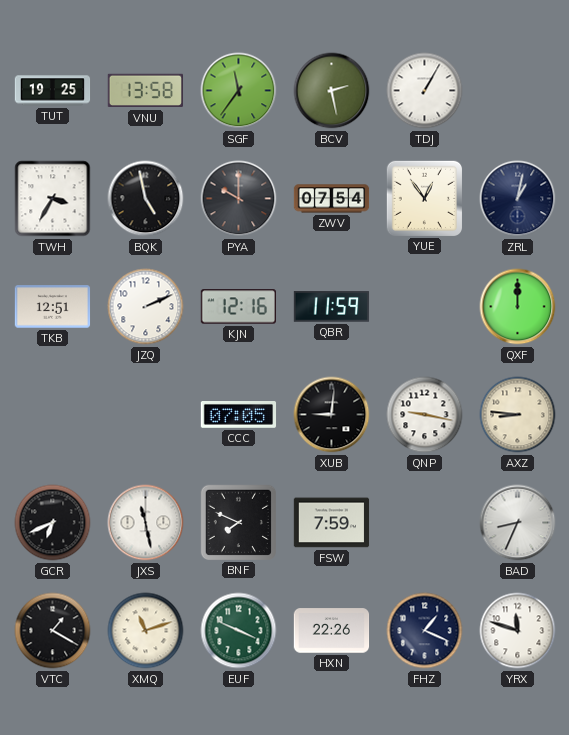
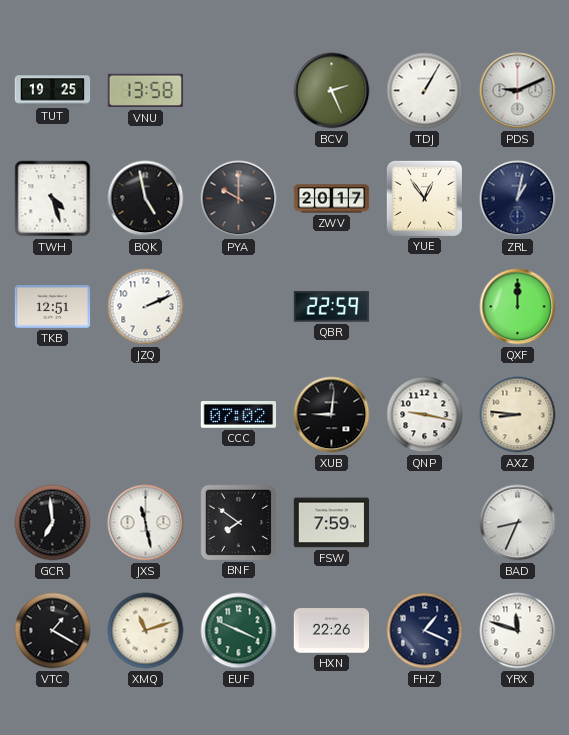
SGF: 11:36 -> none (239, 91)
BCV: 2:28 -> 2:26 (332, 91)
PDS: none -> 9:11 (518, 91)
TWH: 3:35 -> 4:27 (53, 199)
ZWV: 07:54 -> 20:17 (332, 199)
KJN: 12:16 -> none (239, 307)
QBR: 11:59 -> 22:59 (332, 307)
CCC: 07:05 -> 07:02 (239, 415)
GCR: 6:41 -> 6:59 (53, 523)
BNF: 7:49 -> 7:51 (238, 522)
